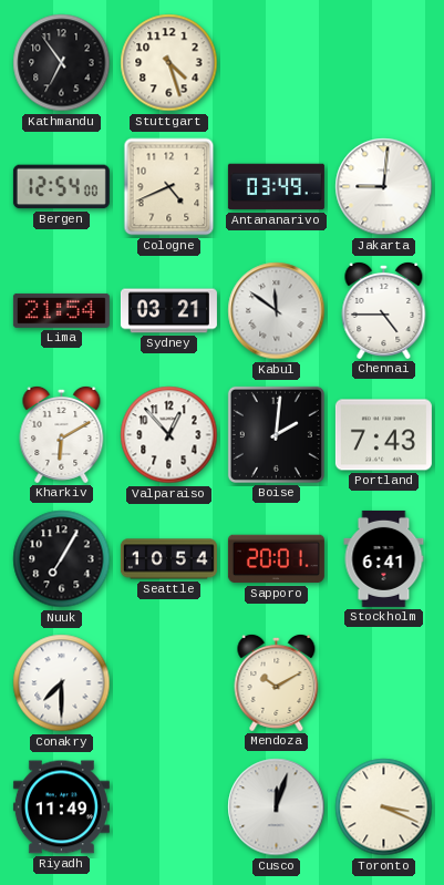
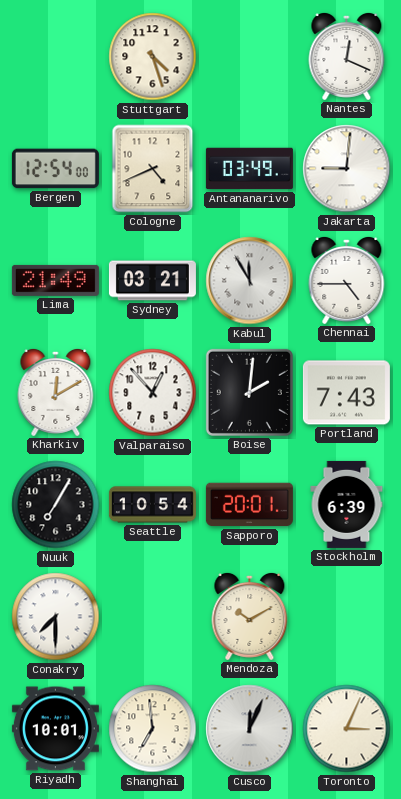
Kathmandu: 6:54 -> none (62, 63)
Nantes: none -> 12:19 (347, 56)
Lima: 21:54 -> 21:49 (55, 280)
Kabul: 11:51 -> 11:55 (250, 281)
Kharkiv: 6:10 -> 12:10 (56, 392)
Stockholm: 6:41 -> 6:39 (347, 504)
Riyadh: 11:49 -> 10:01 (55, 729)
Shanghai: none -> 6:59 (153, 729)
Cusco: 12:03 -> 12:04 (250, 729)
Toronto: 3:19 -> 3:04 (347, 729)
